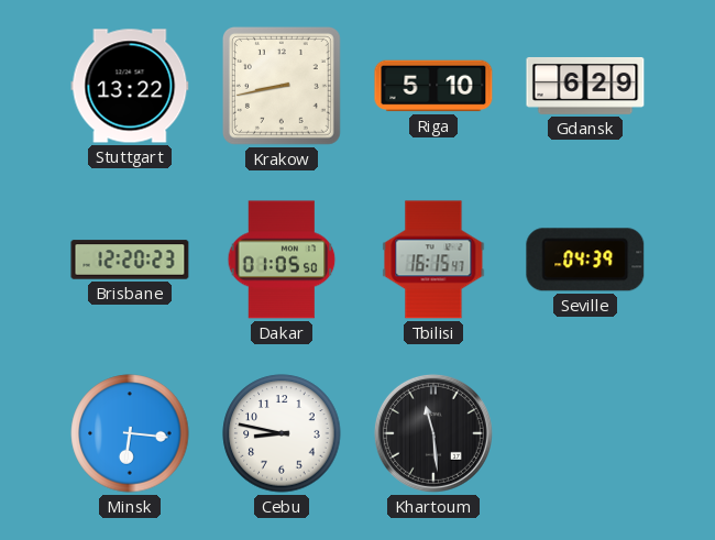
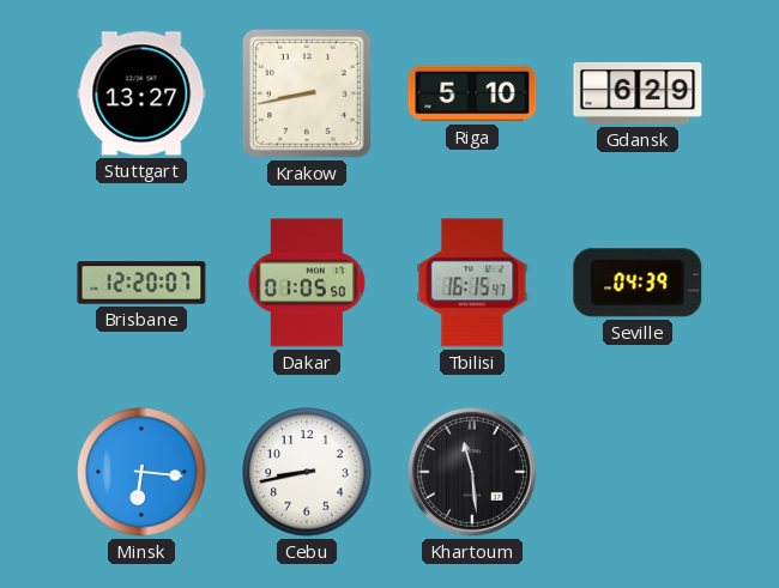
Stuttgart: 13:22 -> 13:27 (141, 93)
Brisbane: 12:20:23 -> 12:20:07 (141, 283)
Cebu: 8:47 -> 8:43 (307, 472)
